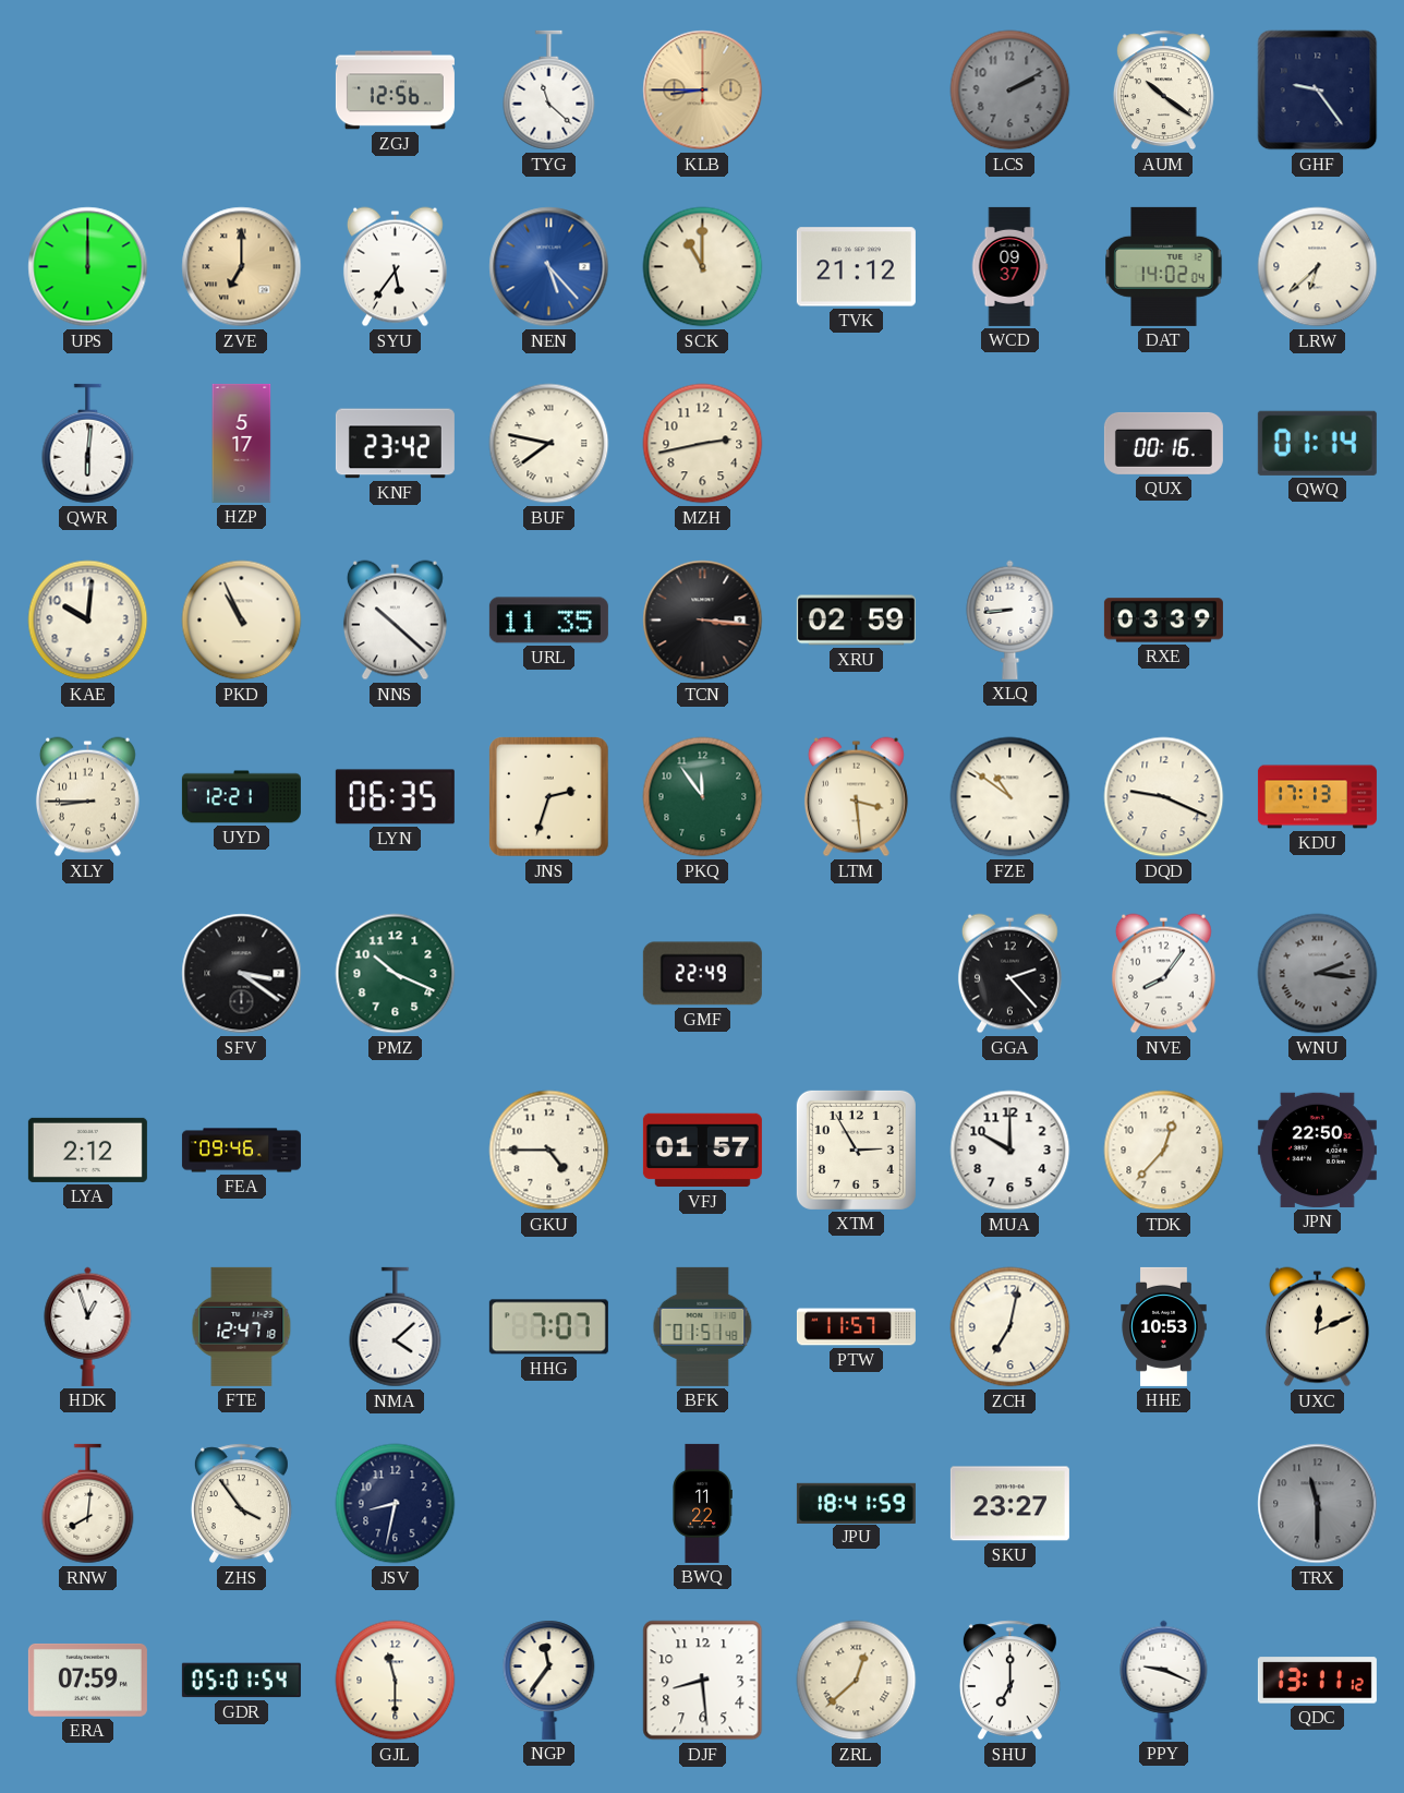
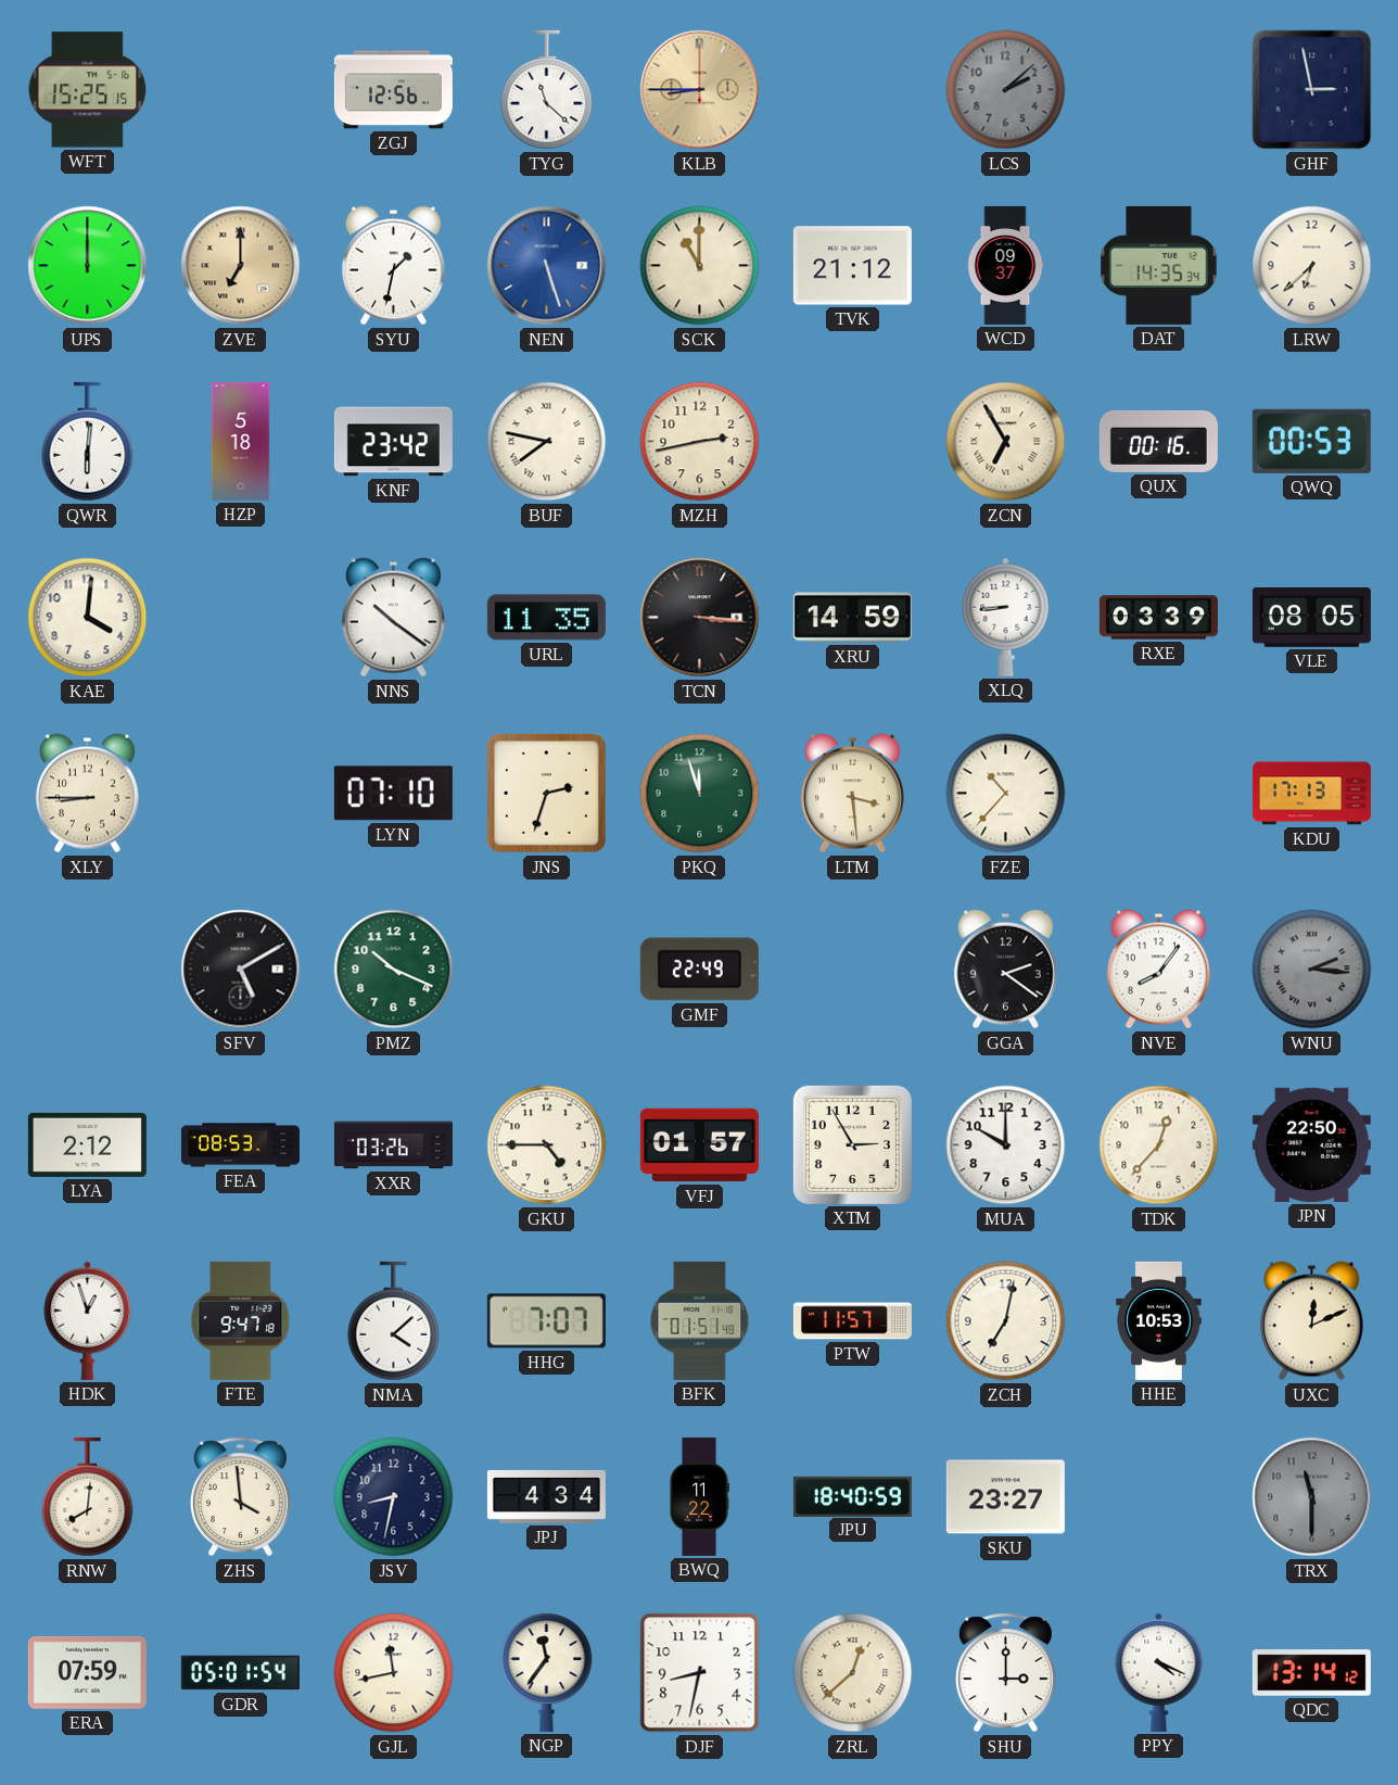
WFT: none -> 15:25 (88, 90)
LCS: 2:10 -> 2:08 (1006, 90)
AUM: 10:21 -> none (1163, 91)
GHF: 9:24 -> 2:58 (1312, 90)
SYU: 5:36 -> 1:32 (393, 266)
NEN: 5:23 -> 5:27 (547, 266)
DAT: 14:02 -> 14:35 (1159, 265)
HZP: 5:17 -> 5:18 (241, 441)
ZCN: none -> 6:55 (1006, 442)
QWQ: 01:14 -> 00:53 (1311, 441)
KAE: 10:01 -> 4:01 (88, 618)
PKD: 10:56 -> none (242, 621)
NNS: 10:22 -> 10:21 (393, 618)
XRU: 02:59 -> 14:59 (852, 618)
VLE: none -> 08:05 (1311, 617)
UYD: 12:21 -> none (241, 797)
LYN: 06:35 -> 07:10 (393, 794)
PKQ: 11:54 -> 11:57 (700, 794)
FZE: 10:51 -> 10:37 (1006, 794)
DQD: 9:19 -> none (1164, 797)
SFV: 3:21 -> 5:10 (241, 970)
GGA: 2:23 -> 2:21 (1005, 970)
FEA: 09:46 -> 08:53 (240, 1145)
XXR: none -> 03:26 (393, 1145)
FTE: 12:47 -> 9:47 (241, 1320)
ZHS: 3:54 -> 3:59 (240, 1497)
JPJ: none -> 4:34 (546, 1496)
JPU: 18:41 -> 18:40 (852, 1496)
GJL: 11:30 -> 11:43 (394, 1673)
DJF: 8:29 -> 8:32 (700, 1673)
SHU: 7:00 -> 3:00 (1005, 1673)
PPY: 9:19 -> 4:19 (1159, 1672)
QDC: 13:11 -> 13:14 (1311, 1673)
